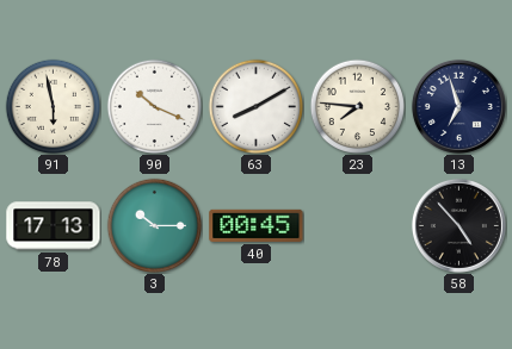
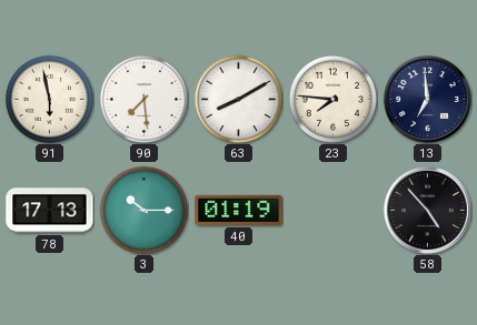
90: 10:19 -> 7:29 (143, 99)
13: 6:57 -> 6:59 (427, 99)
40: 00:45 -> 01:19 (239, 210)
